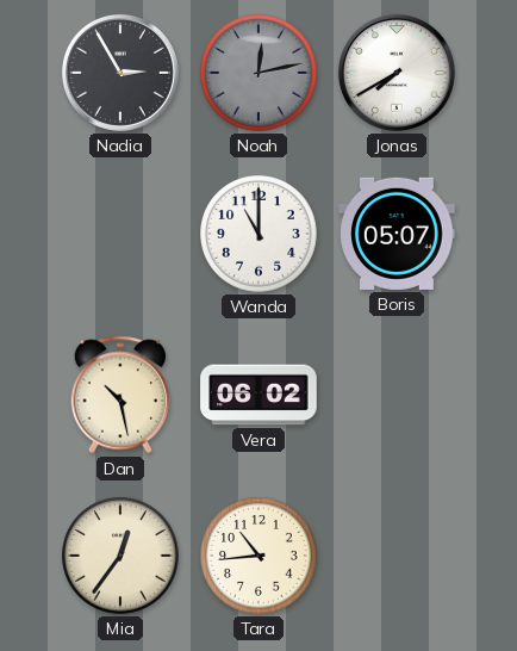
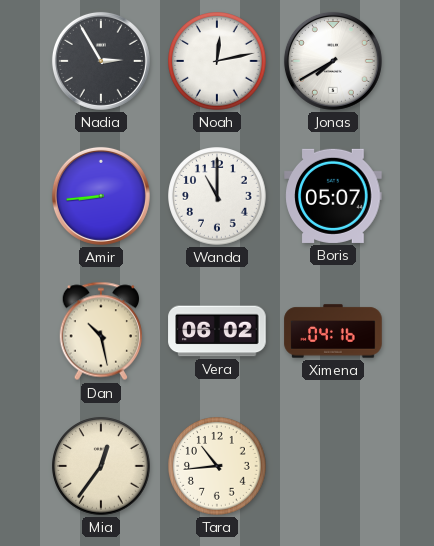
Noah dial: grey -> white (217, 61)
Amir: none -> 8:44 (101, 196)
Ximena: none -> 04:16 (333, 331)
